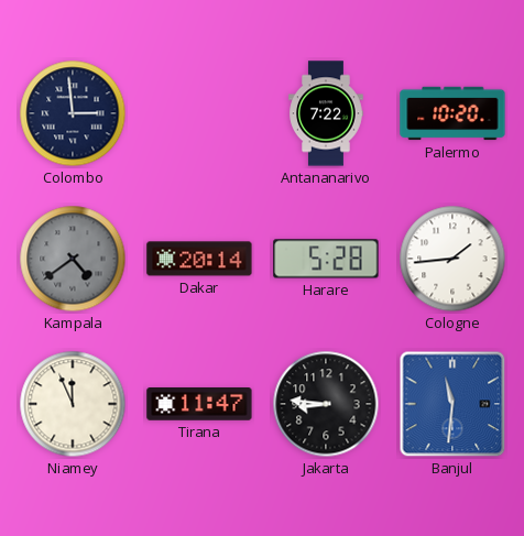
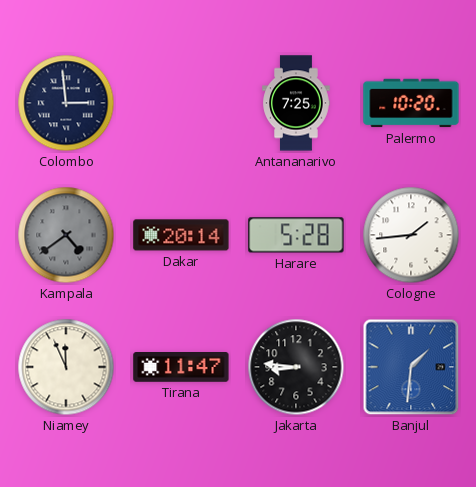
Antananarivo: 7:22 -> 7:25 (296, 103)
Banjul: 11:31 -> 1:31 (411, 367)
